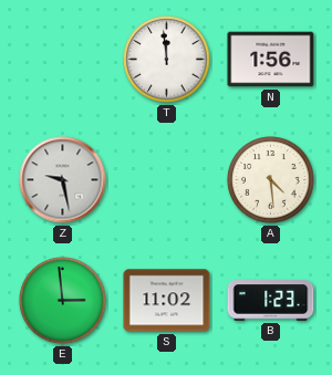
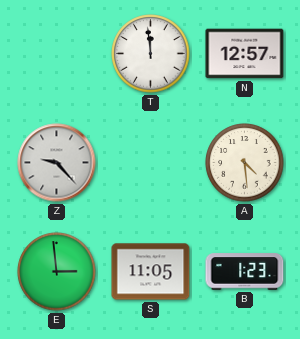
N: 1:56 -> 12:57 (245, 54)
Z: 9:28 -> 9:23 (57, 163)
S: 11:02 -> 11:05 (151, 272)
